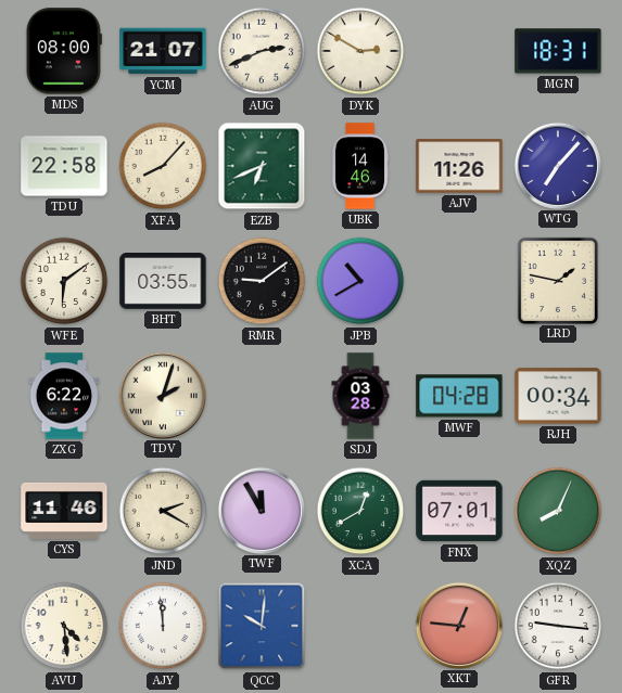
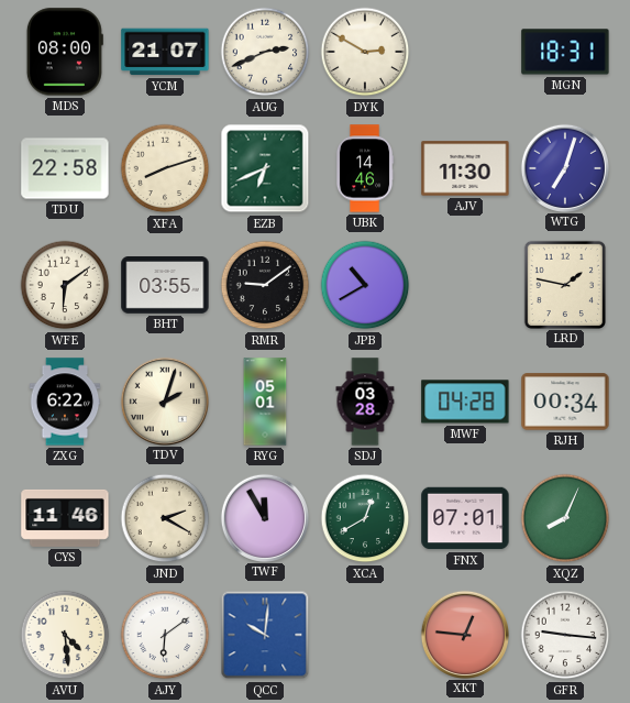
XFA: 8:07 -> 8:12 (165, 168)
AJV: 11:26 -> 11:30 (465, 168)
WTG: 7:07 -> 7:03 (564, 167)
RYG: none -> 05:01 (265, 402)
AJY: 11:59 -> 6:09 (165, 635)
